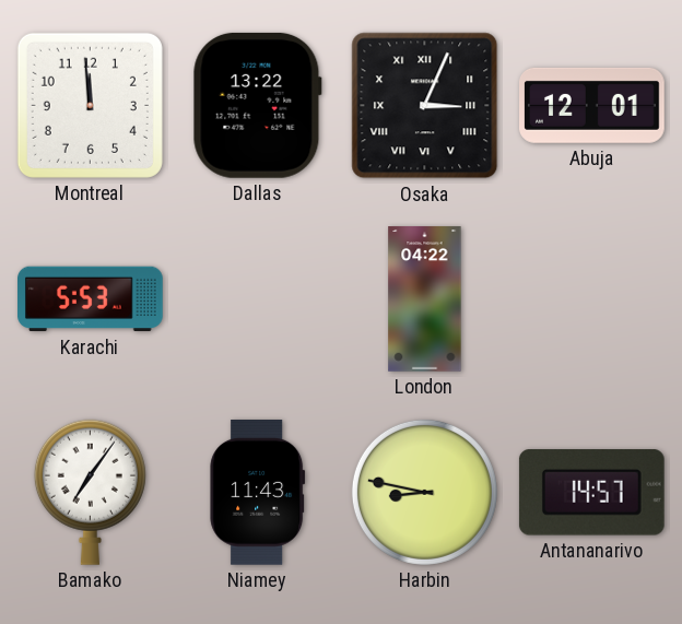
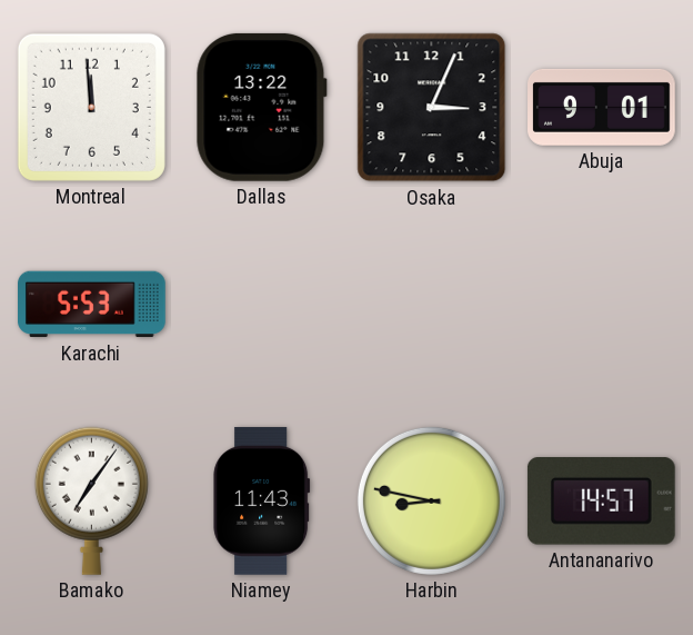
Osaka numerals: Roman -> Arabic (432, 108)
Abuja: 12:01 -> 9:01 (602, 107)
London: 04:22 -> none (425, 299)
